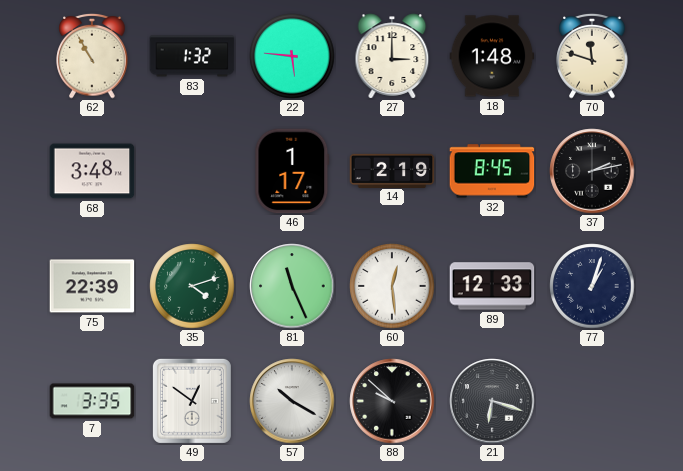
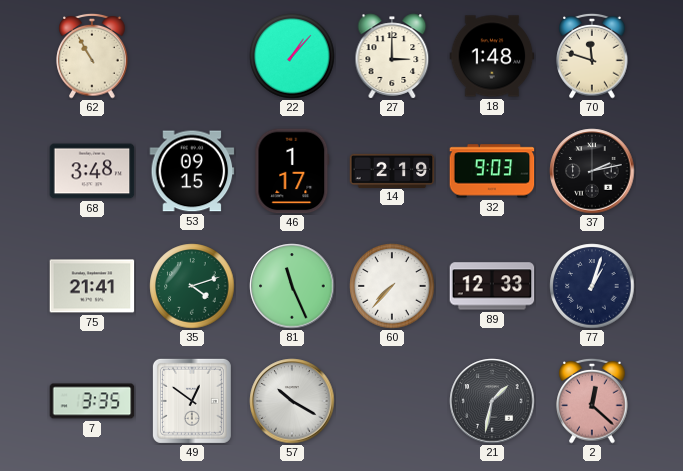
83: 1:32 -> none (192, 56)
22: 5:46 -> 1:07 (292, 56)
53: none -> 09:15 (192, 171)
32: 8:45 -> 9:03 (492, 171)
75: 22:39 -> 21:41 (92, 286)
60: 12:29 -> 7:37 (392, 286)
88: 9:52 -> none (392, 401)
21: 6:18 -> 1:32 (492, 401)
2: none -> 12:22 (592, 401)
